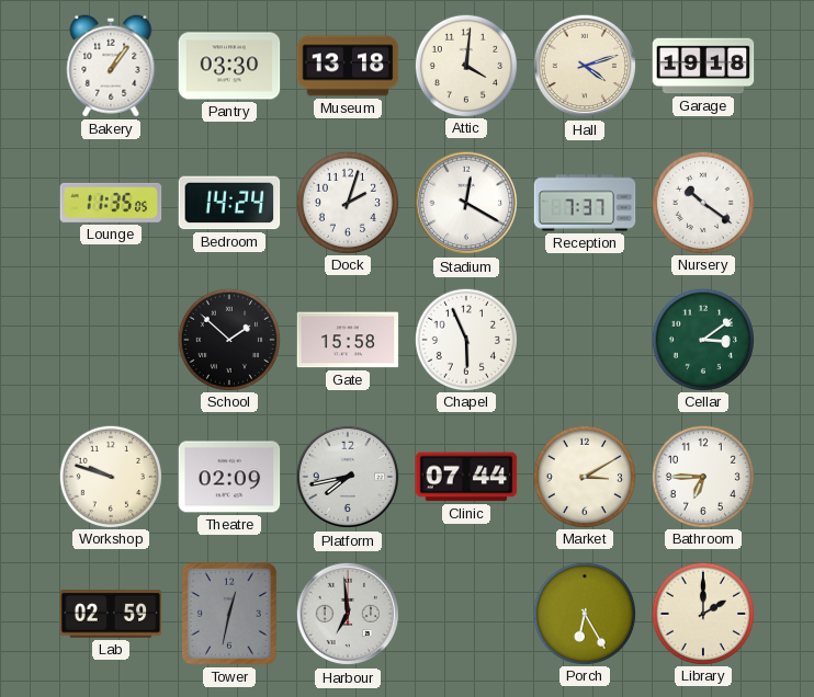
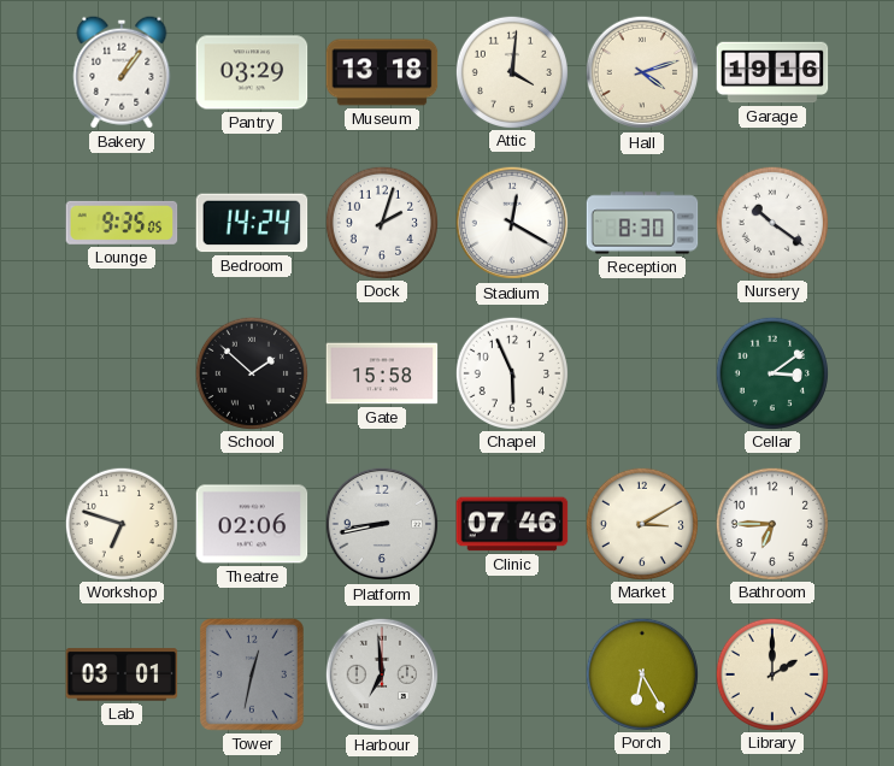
Pantry: 03:30 -> 03:29 (252, 72)
Garage: 19:18 -> 19:16 (772, 72)
Lounge: 11:35 -> 9:35 (122, 223)
Reception: 7:37 -> 8:30 (642, 223)
Workshop: 9:48 -> 6:48 (120, 523)
Theatre: 02:09 -> 02:06 (252, 524)
Platform: 7:43 -> 8:43 (382, 524)
Clinic: 07:44 -> 07:46 (512, 524)
Lab: 02:59 -> 03:01 (122, 674)
